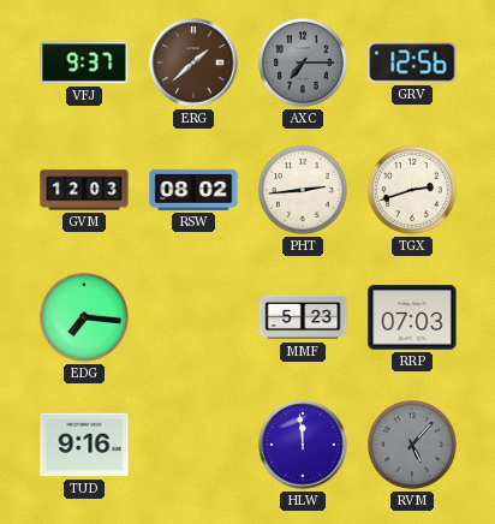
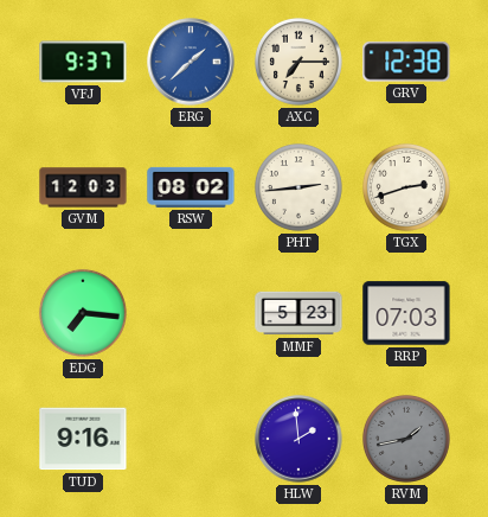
ERG dial: brown -> blue (191, 62)
AXC dial: grey -> cream (298, 62)
GRV: 12:56 -> 12:38 (406, 62)
HLW: 11:59 -> 1:59 (298, 439)
RVM: 5:07 -> 1:43 (406, 439)
